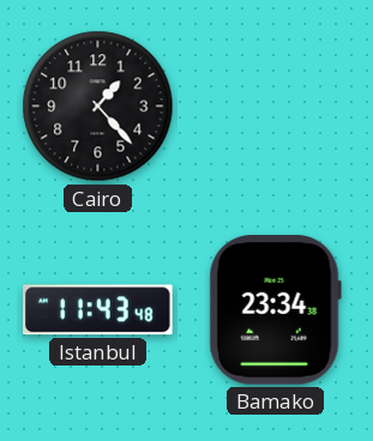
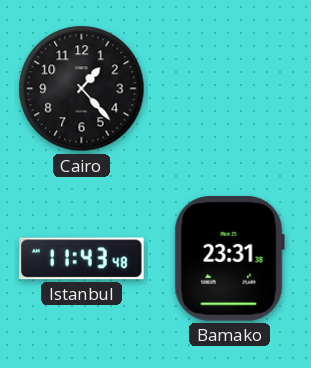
Bamako: 23:34 -> 23:31 (229, 259)
